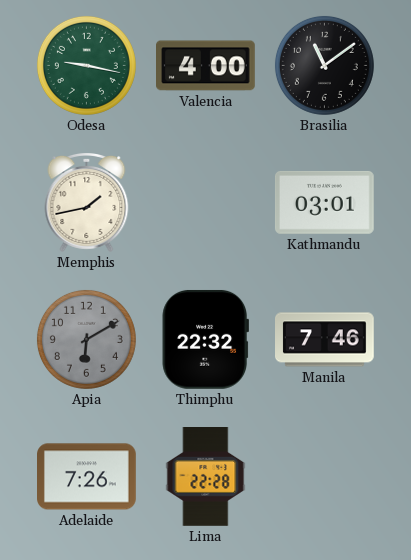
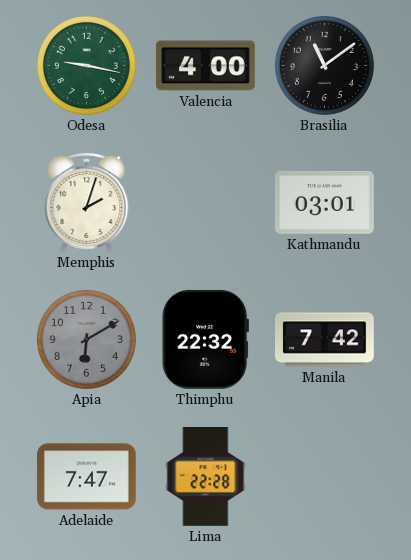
Memphis: 1:43 -> 2:03 (87, 203)
Manila: 7:46 -> 7:42 (325, 340)
Adelaide: 7:26 -> 7:47 (87, 477)
